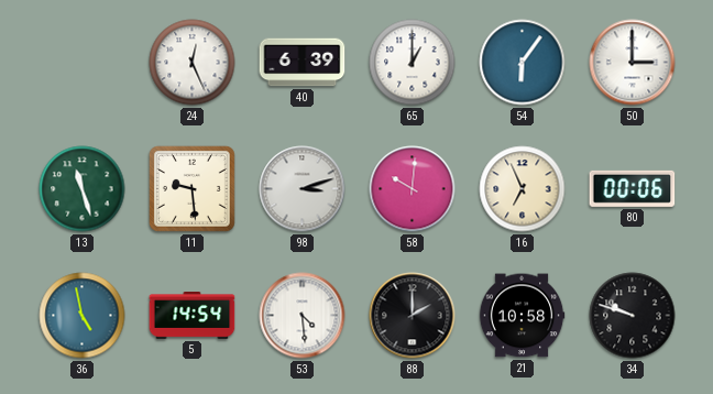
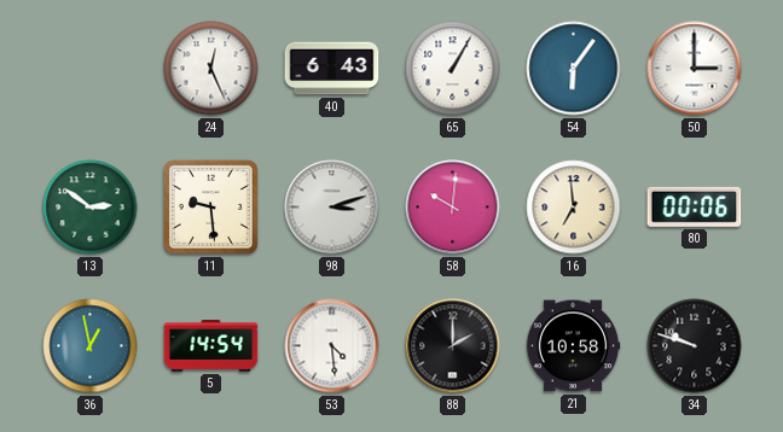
40: 6:39 -> 6:43 (332, 69)
65: 1:00 -> 1:05 (453, 69)
13: 11:27 -> 2:51 (91, 208)
16: 6:56 -> 6:59 (574, 208)
36: 4:58 -> 12:58 (91, 346)
